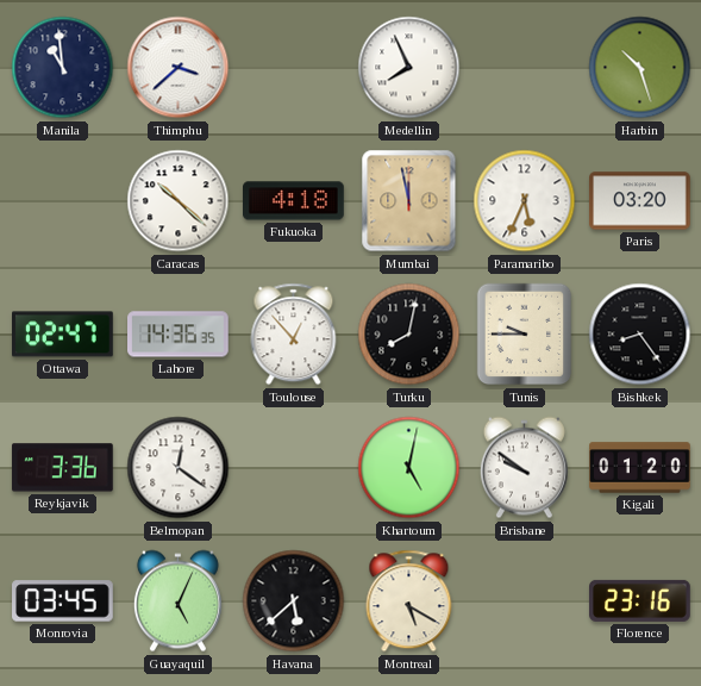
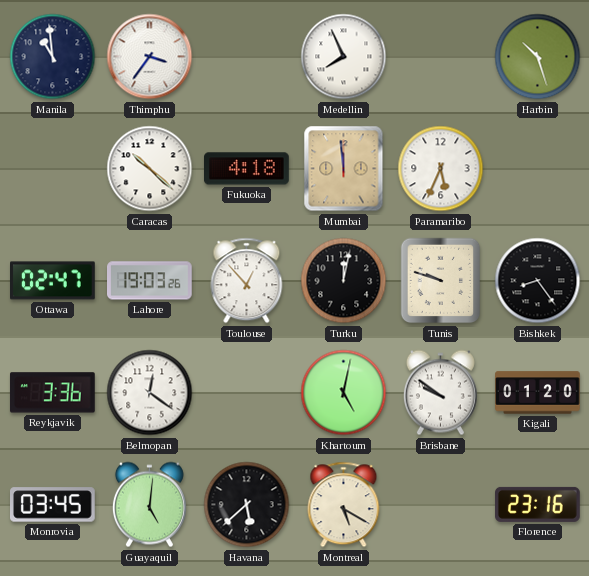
Thimphu: 3:38 -> 3:36 (150, 57)
Mumbai: 11:58 -> 11:59 (344, 169)
Paris: 03:20 -> none (640, 201)
Lahore: 14:36 -> 19:03 (150, 281)
Turku: 8:02 -> 12:02 (344, 281)
Tunis: 9:45 -> 9:48 (441, 281)
Guayaquil: 5:04 -> 5:01 (149, 505)
